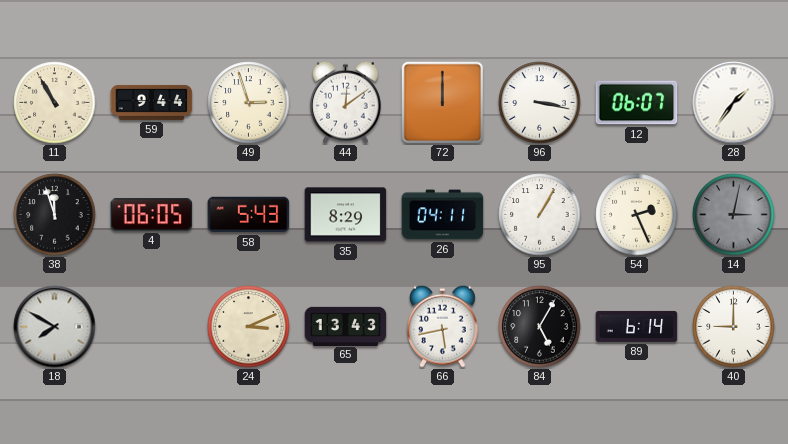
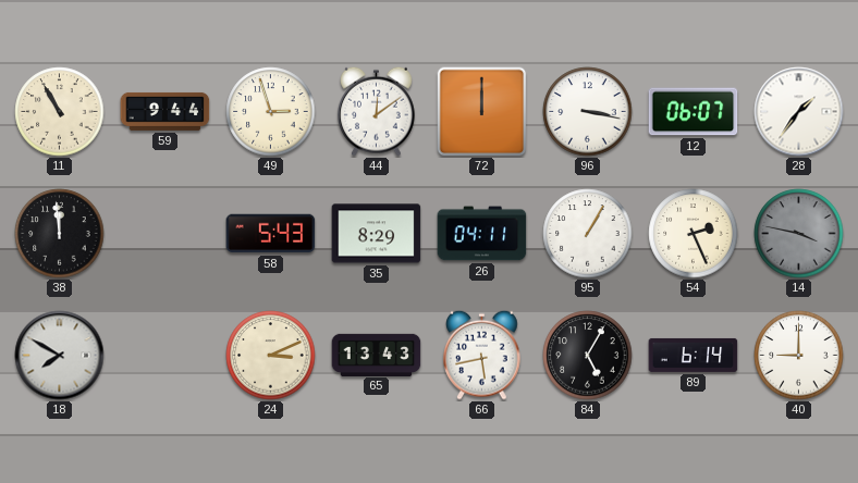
38: 11:57 -> 11:59 (60, 234)
4: 06:05 -> none (152, 215)
14: 3:02 -> 3:47 (799, 234)
